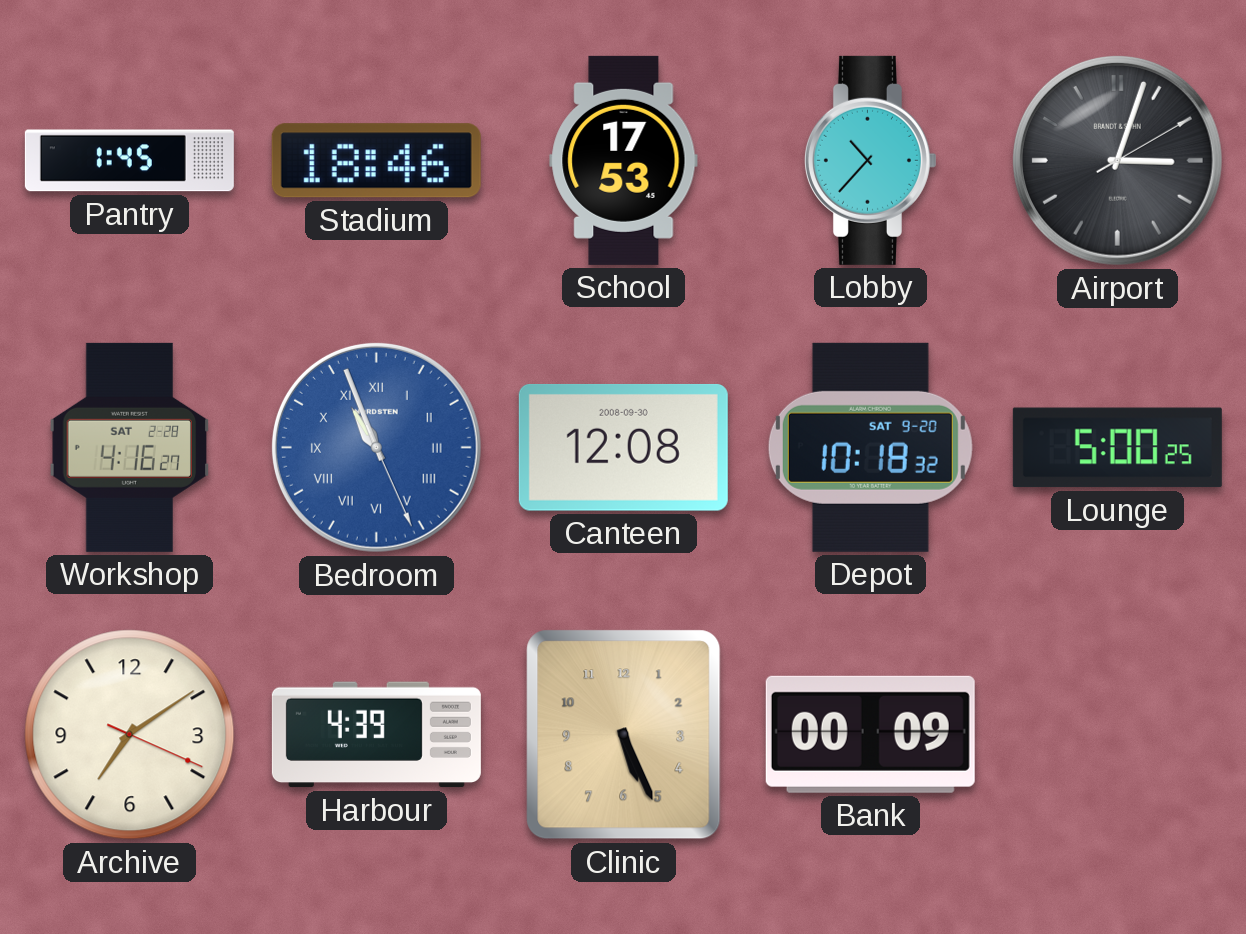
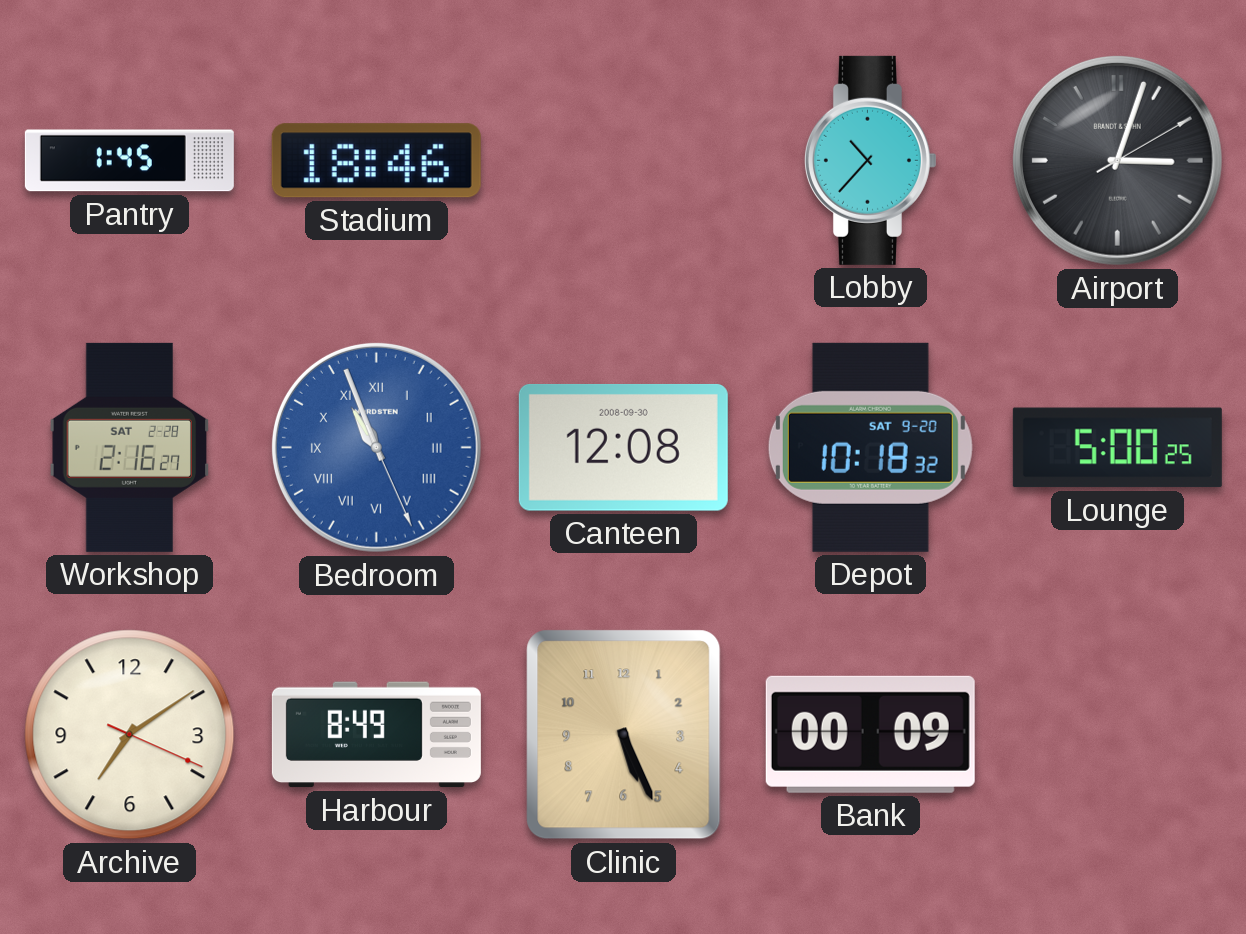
School: 17:53 -> none (624, 160)
Workshop: 4:16 -> 2:16 (130, 447)
Harbour: 4:39 -> 8:49 (376, 735)
